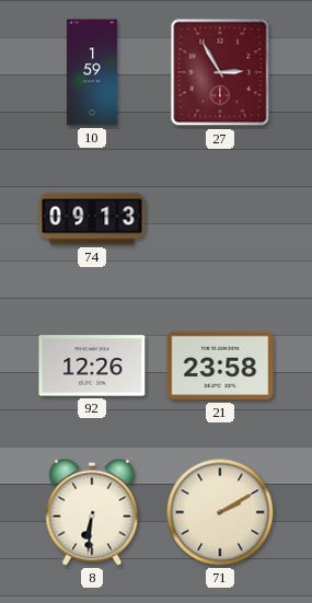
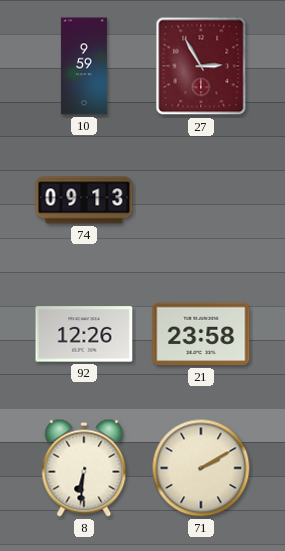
10: 1:59 -> 9:59 (84, 66)
